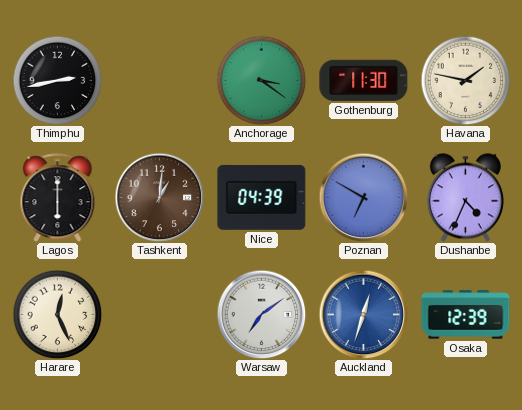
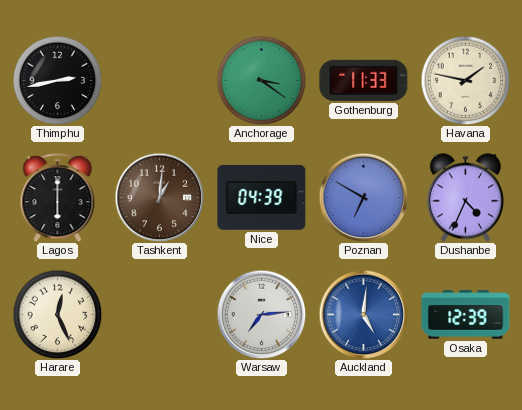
Gothenburg: 11:30 -> 11:33 (364, 80)
Warsaw: 7:09 -> 7:14 (261, 314)
Auckland: 12:33 -> 5:01 (363, 314)
